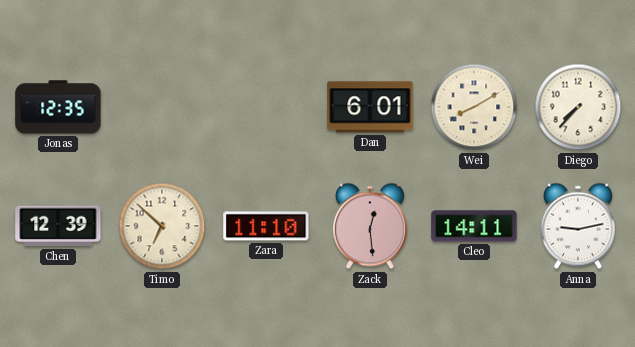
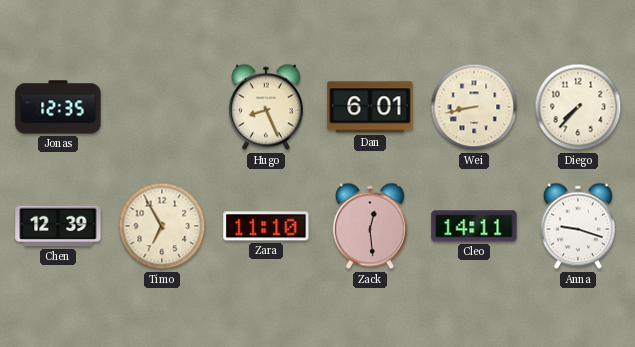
Hugo: none -> 8:26 (266, 107)
Wei: 8:10 -> 8:43 (474, 107)
Timo: 6:52 -> 6:55 (162, 226)
Anna: 9:13 -> 9:18 (578, 226)
